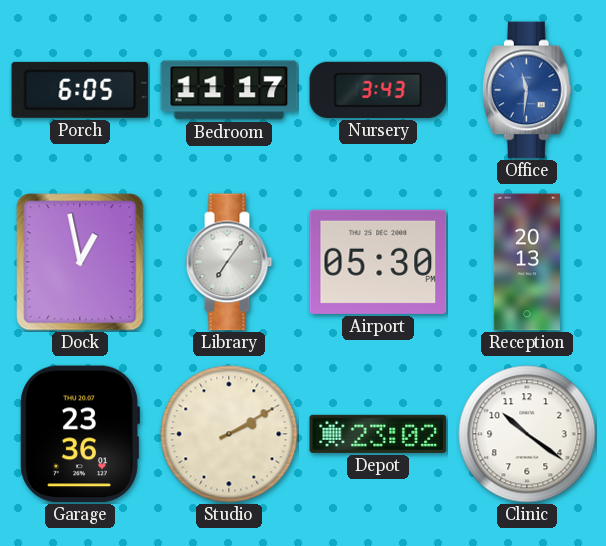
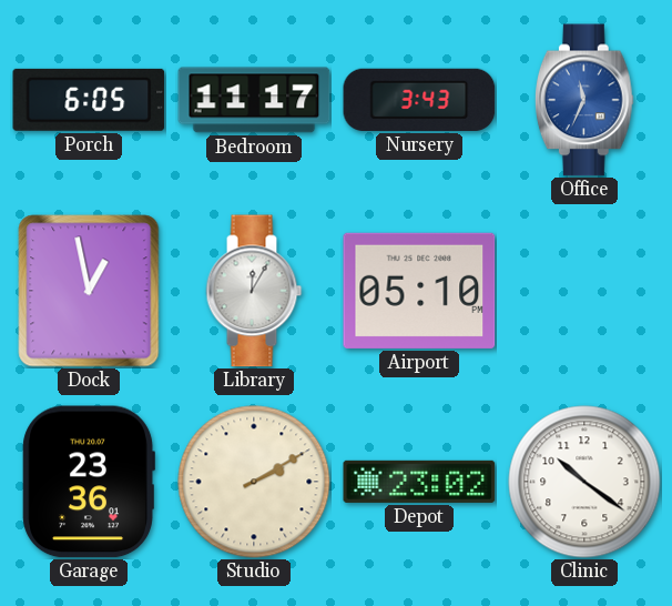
Office: 11:31 -> 11:34 (584, 100)
Library: 7:06 -> 12:05 (254, 291)
Airport: 05:30 -> 05:10 (419, 291)
Reception: 20:13 -> none (527, 262)
